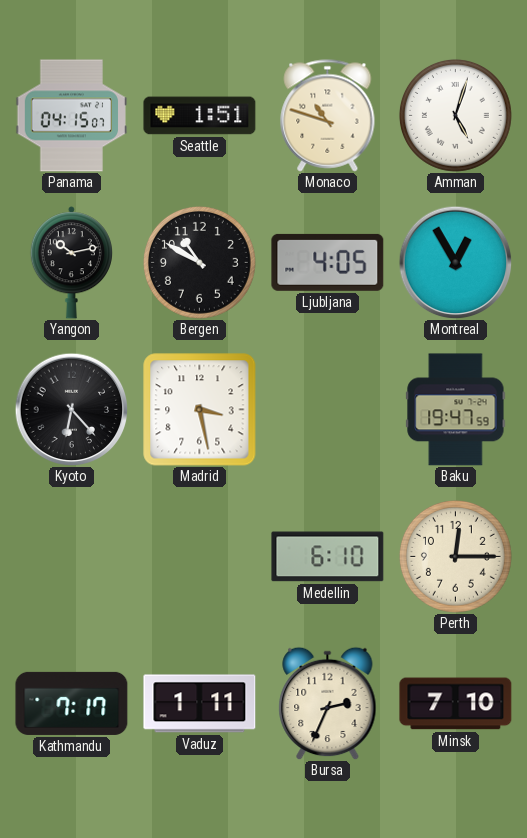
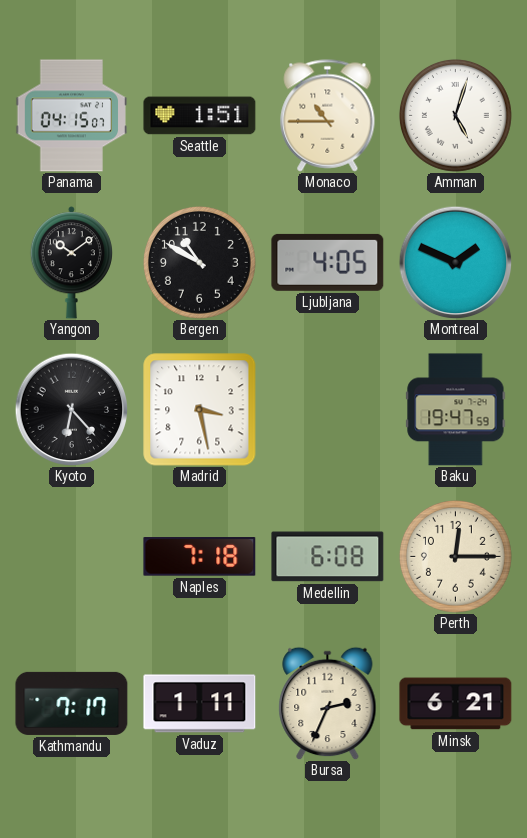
Monaco: 10:48 -> 10:45 (328, 116)
Yangon: 10:13 -> 10:09 (71, 263)
Montreal: 12:55 -> 1:49 (455, 262)
Naples: none -> 7:18 (200, 557)
Medellin: 6:10 -> 6:08 (328, 557)
Minsk: 7:10 -> 6:21 (456, 704)
